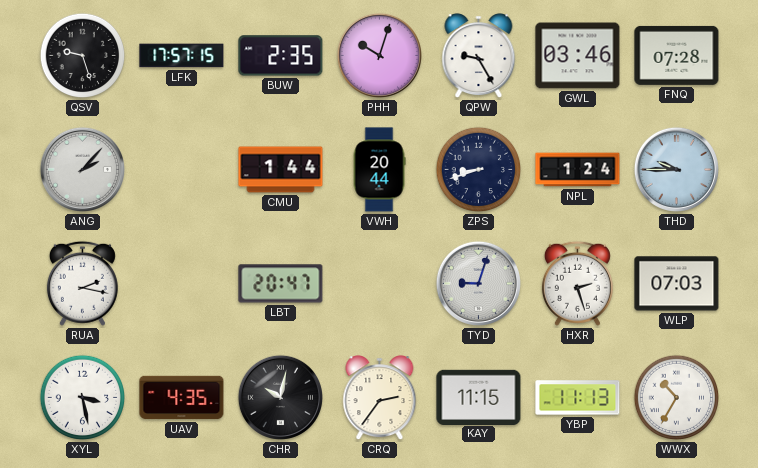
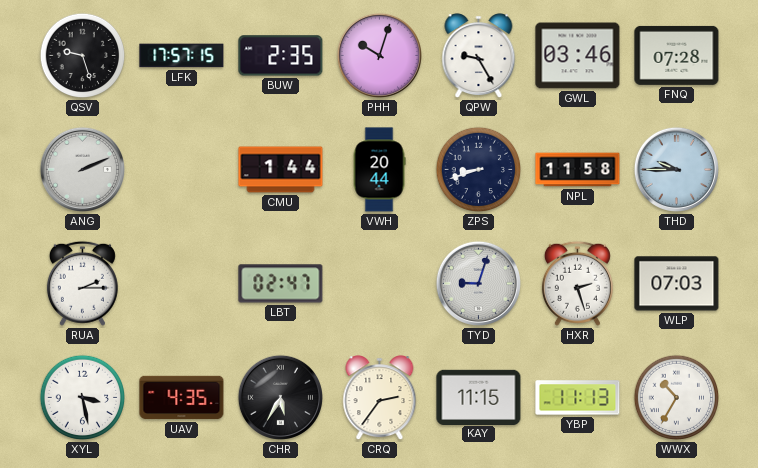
ANG: 2:07 -> 2:11 (82, 169)
NPL: 1:24 -> 11:58 (578, 170)
RUA: 2:17 -> 2:15 (82, 283)
LBT: 20:47 -> 02:47 (281, 284)
CHR: 10:02 -> 5:35 (280, 397)
